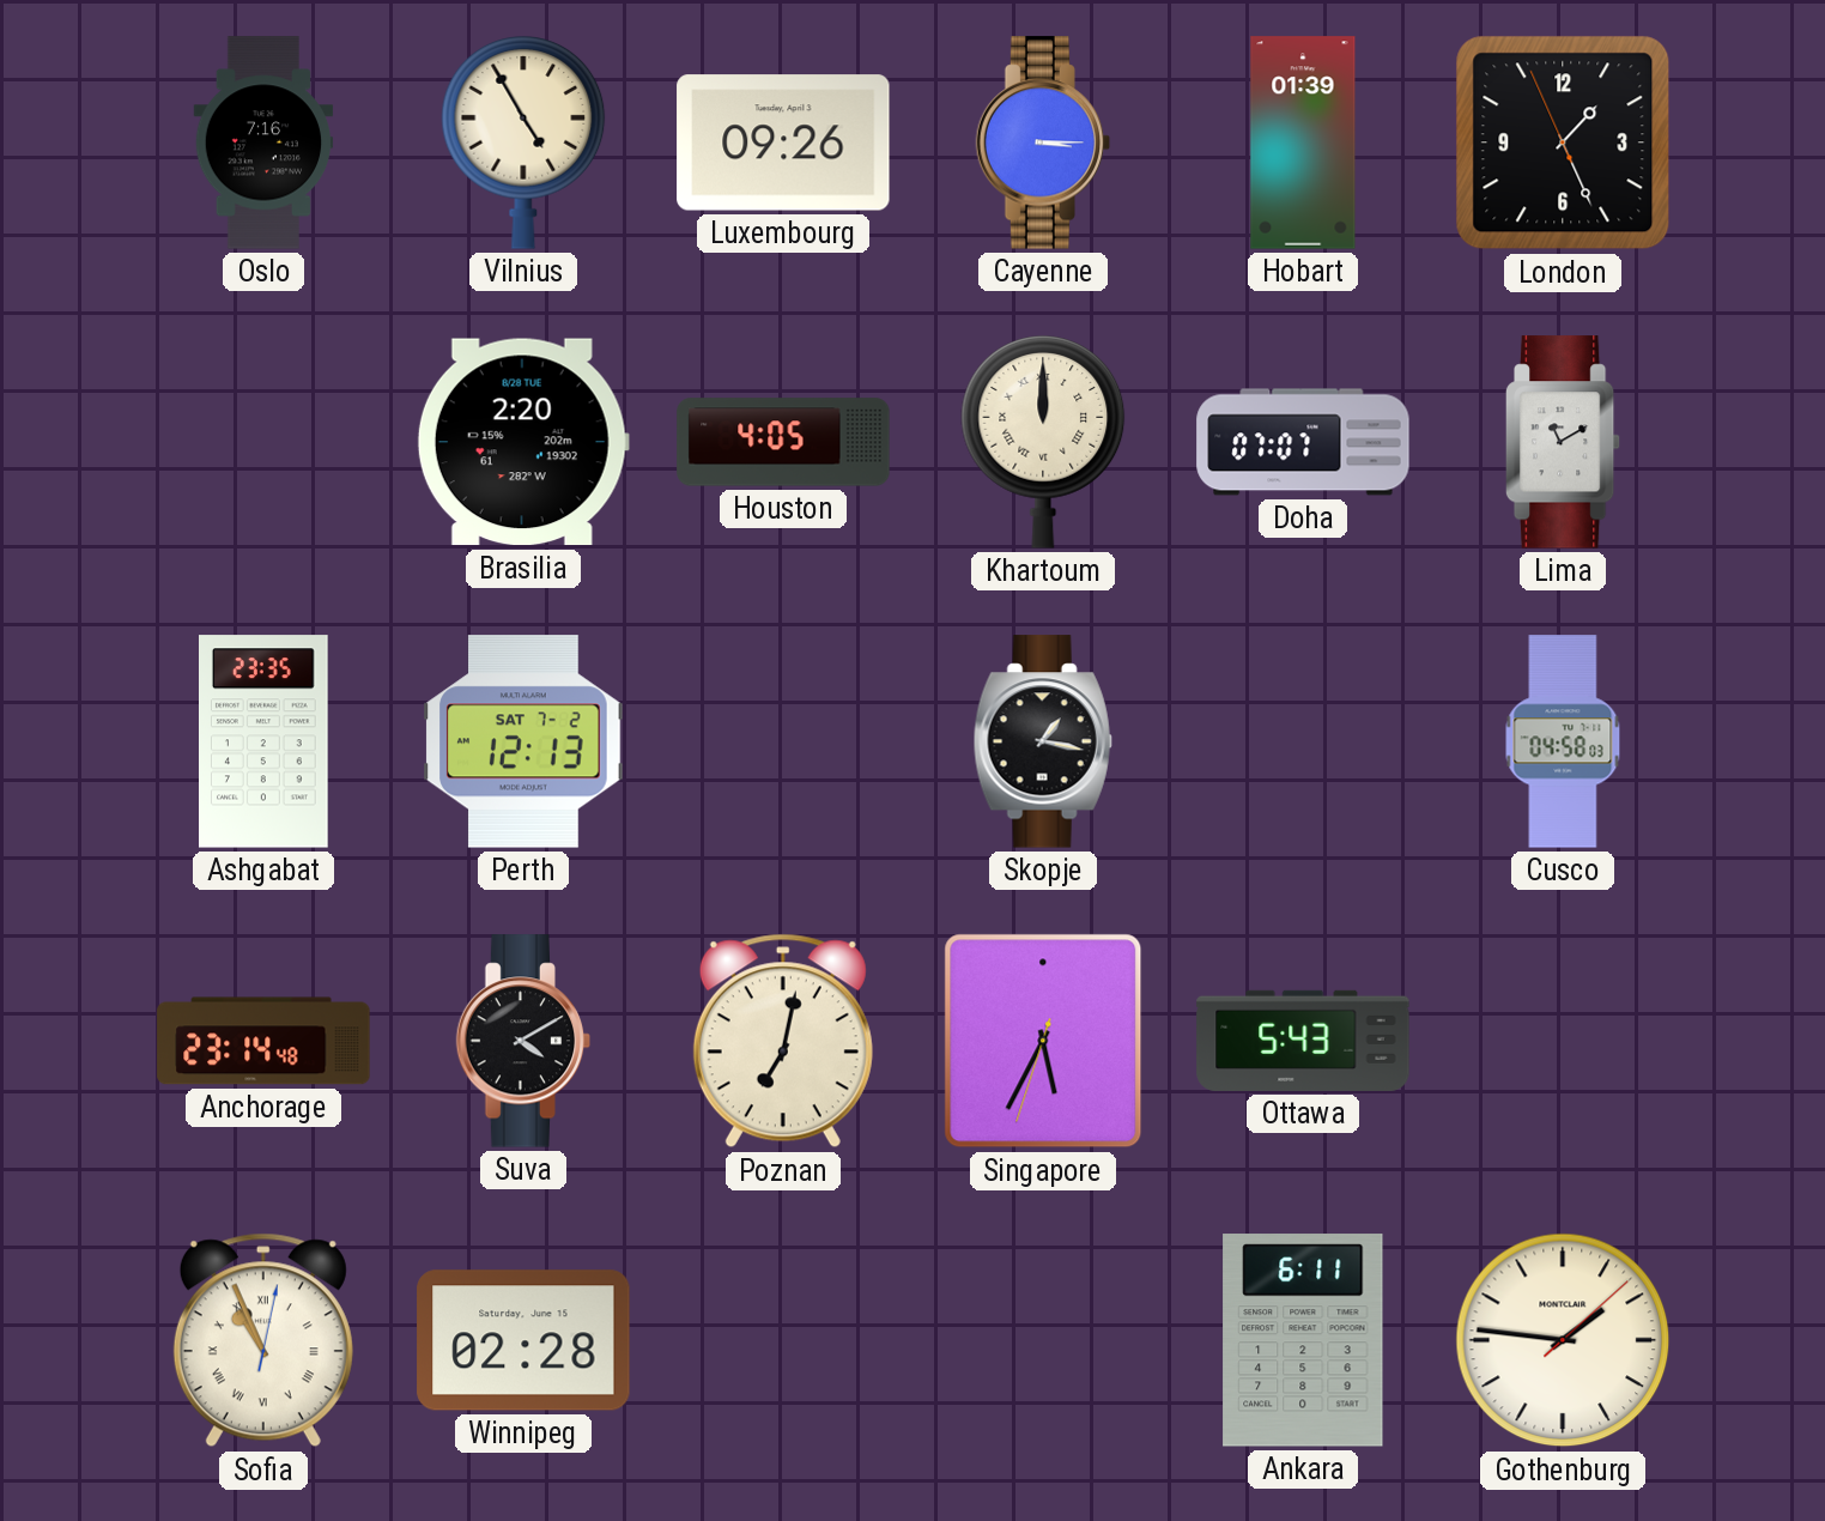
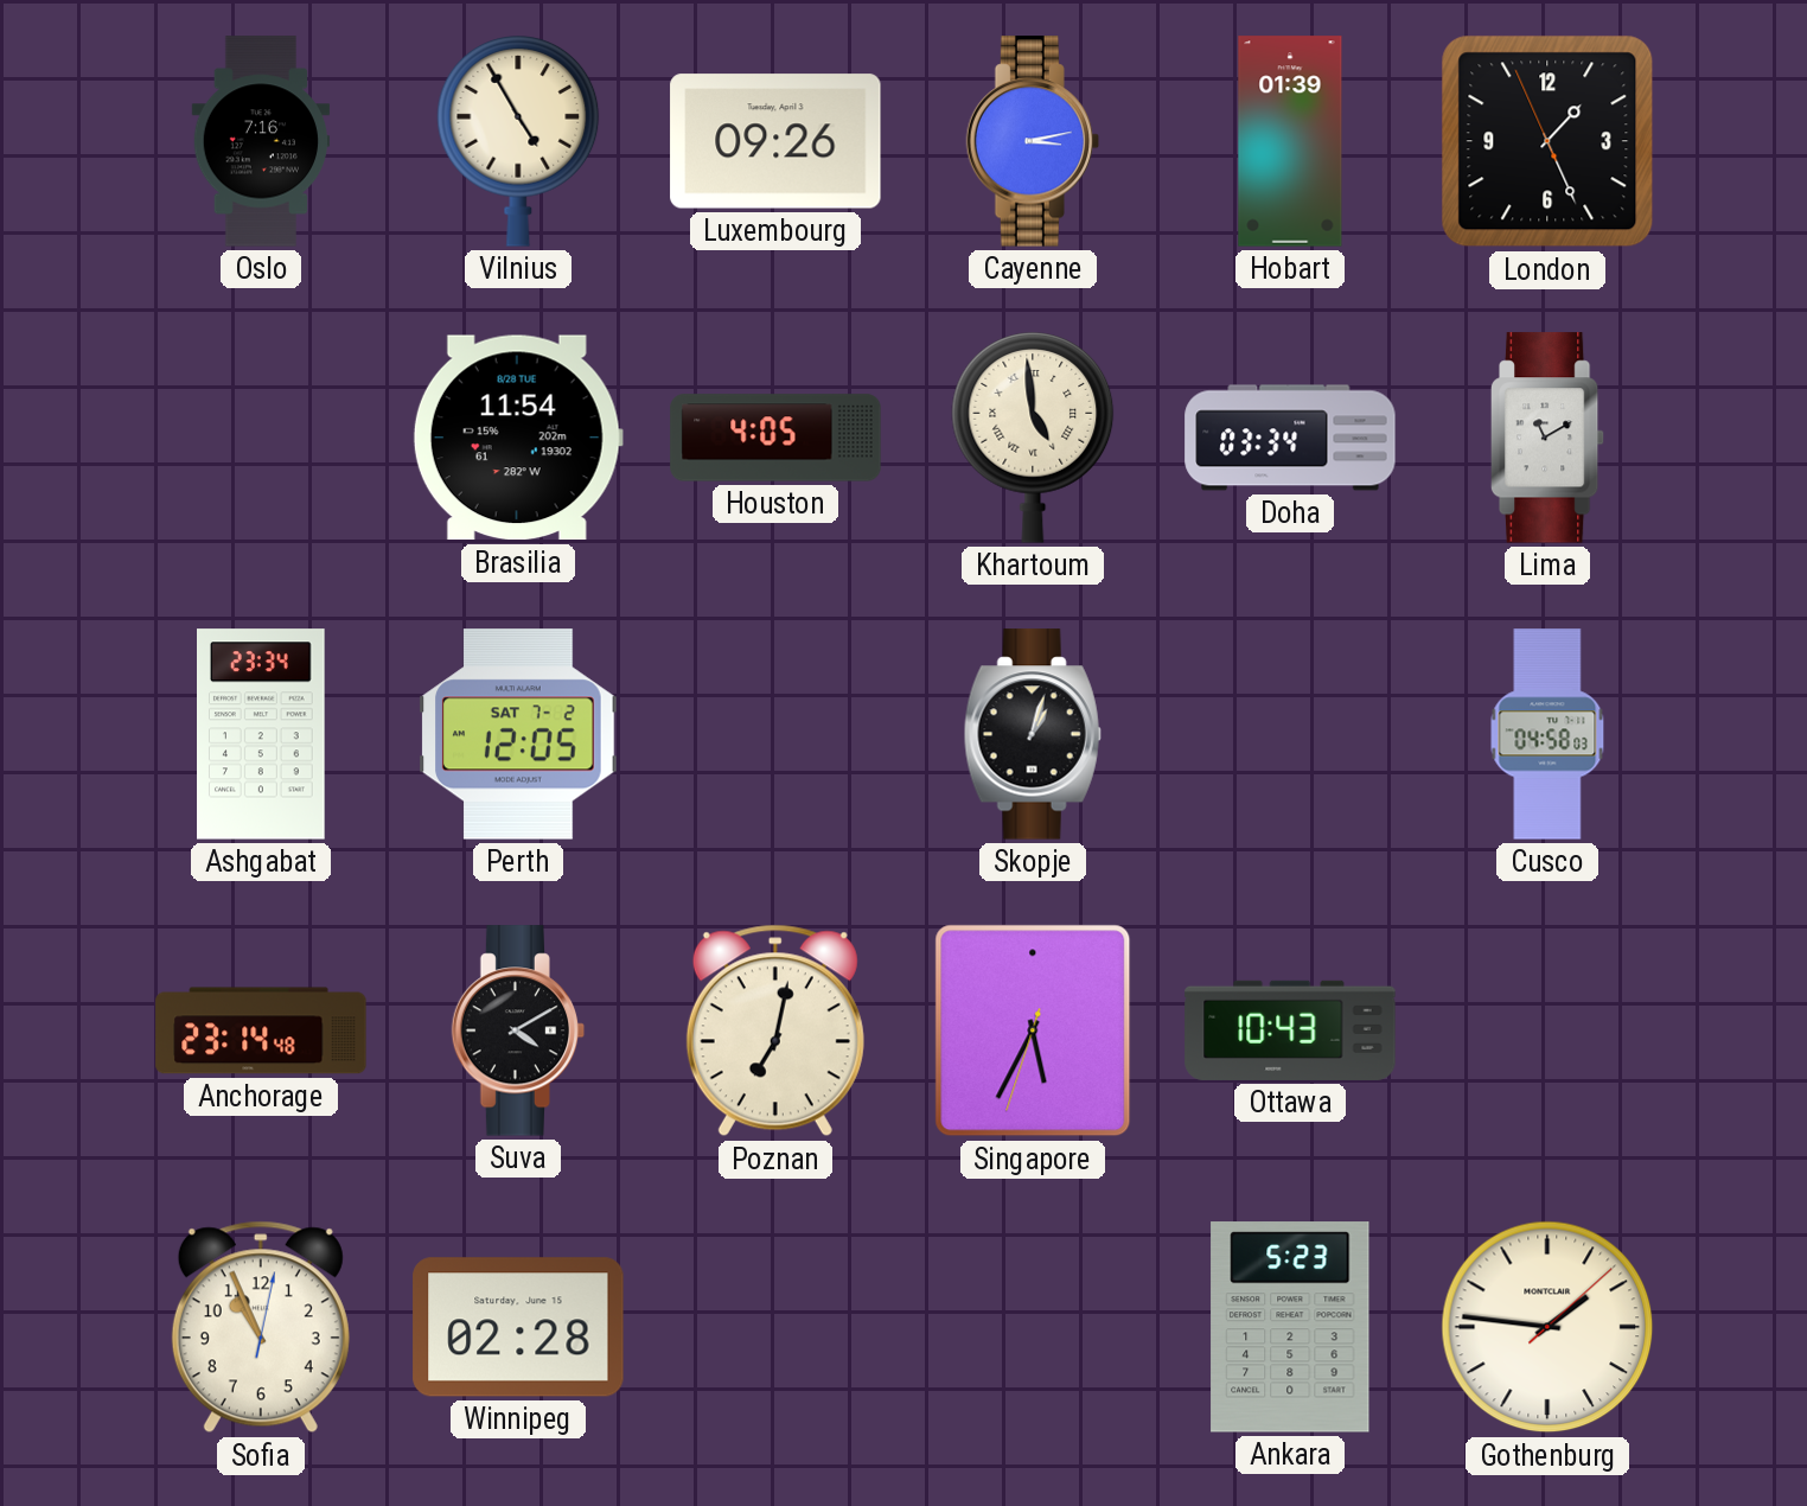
Cayenne: 3:15 -> 3:13 (1033, 141)
Brasilia: 2:20 -> 11:54 (518, 438)
Khartoum: 12:00 -> 4:59 (1033, 439)
Doha: 07:07 -> 03:34 (1290, 438)
Ashgabat: 23:35 -> 23:34 (262, 734)
Perth: 12:13 -> 12:05 (518, 734)
Skopje: 1:17 -> 1:03 (1033, 734)
Ottawa: 5:43 -> 10:43 (1290, 1030)
Sofia numerals: Roman -> Arabic (261, 1327)
Ankara: 6:11 -> 5:23 (1290, 1327)
